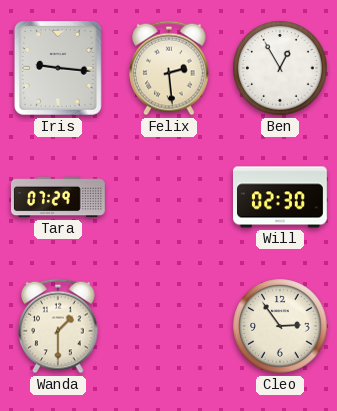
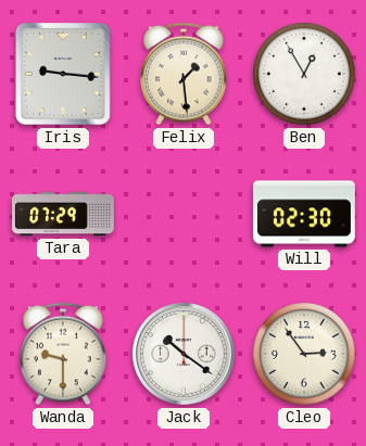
Felix: 2:29 -> 1:29 (184, 74)
Wanda: 1:30 -> 9:30 (63, 354)
Jack: none -> 10:21 (185, 355)
